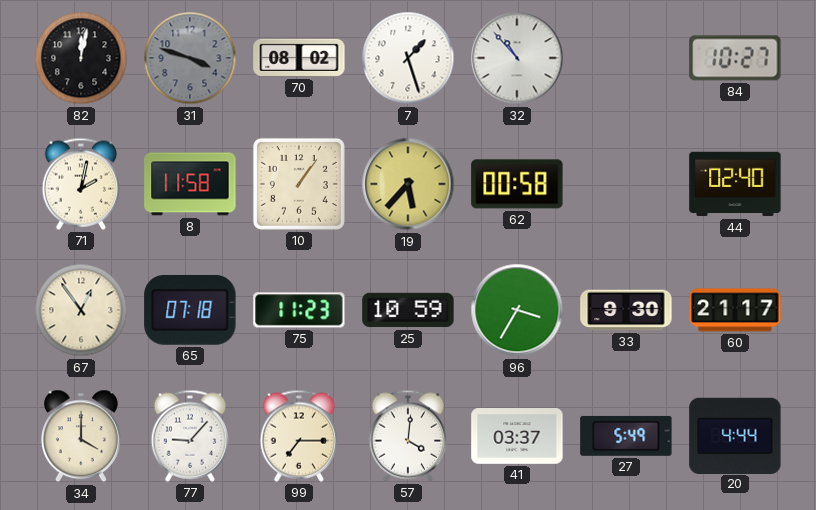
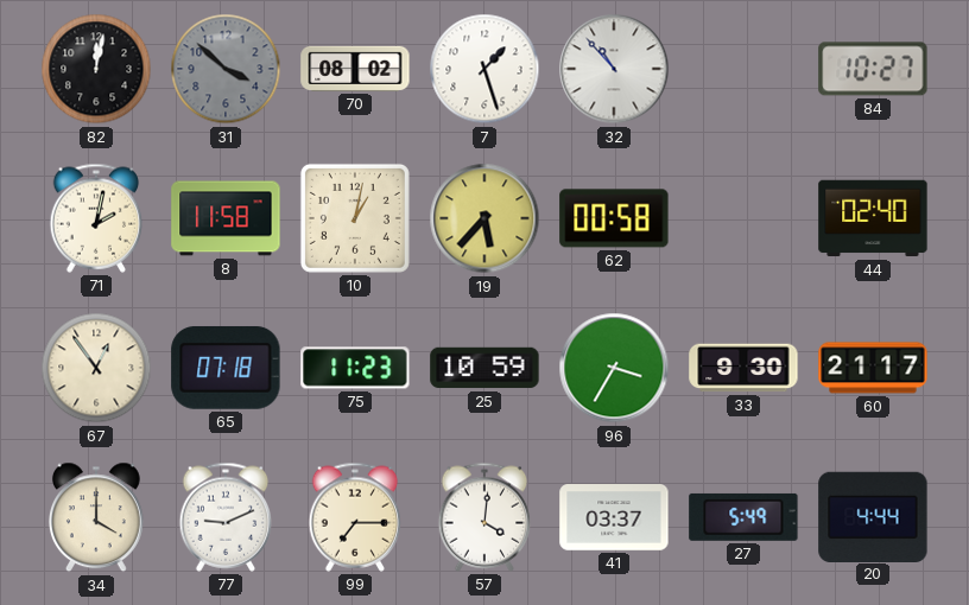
31: 3:48 -> 3:52 (226, 69)
10: 1:06 -> 1:02 (355, 218)
77: 9:07 -> 9:11 (226, 517)
